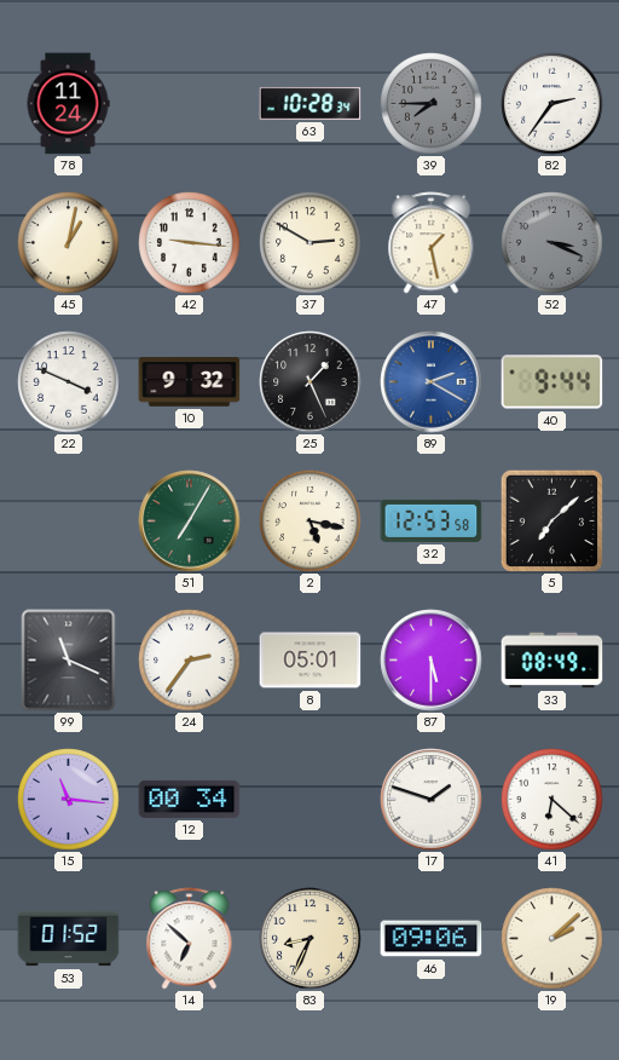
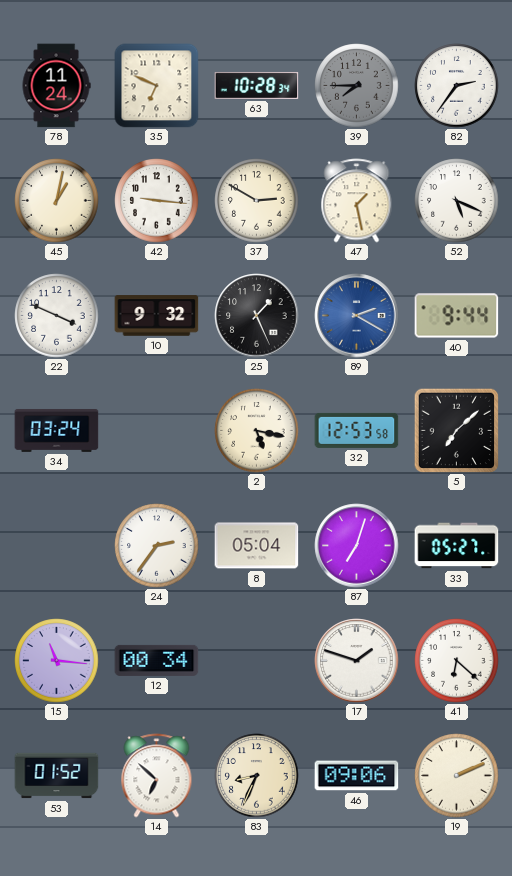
35: none -> 6:49 (157, 86)
52: 3:19 -> 5:19 (457, 201)
52 dial: grey -> white (457, 201)
34: none -> 03:24 (57, 430)
51: 7:05 -> none (190, 522)
99: 11:19 -> none (69, 661)
8: 05:01 -> 05:04 (257, 546)
87: 5:30 -> 7:03 (357, 546)
33: 08:49 -> 05:27 (457, 546)
19: 2:08 -> 2:11 (457, 776)
